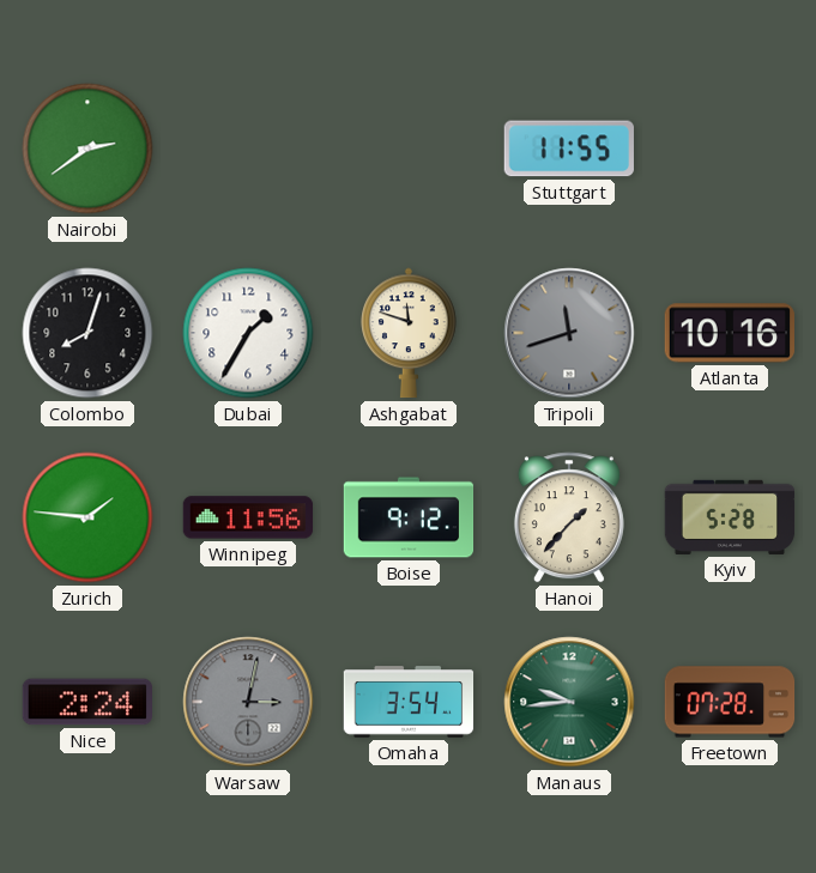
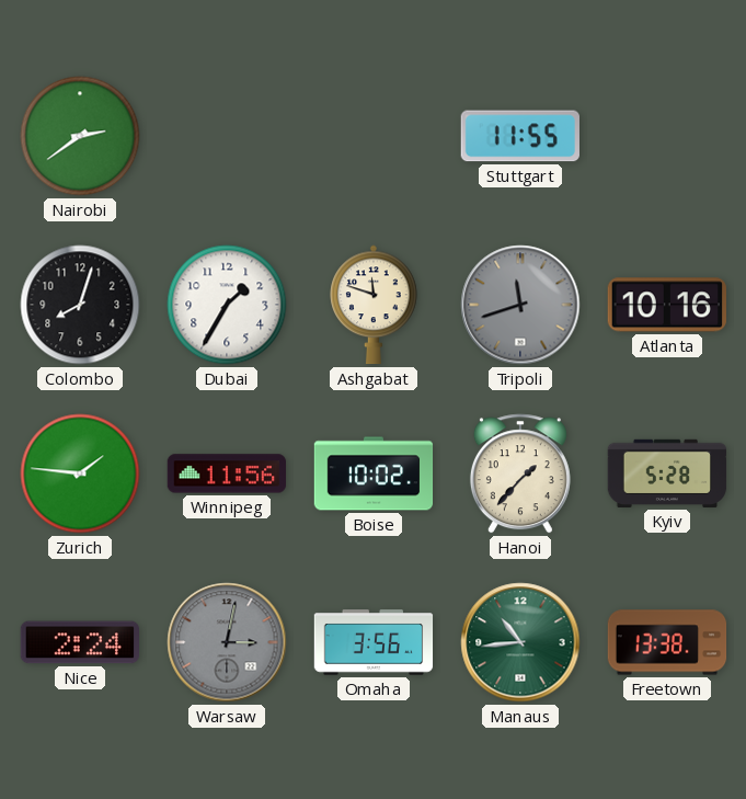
Boise: 9:12 -> 10:02 (374, 473)
Omaha: 3:54 -> 3:56 (374, 642)
Manaus: 9:44 -> 10:44 (520, 642)
Freetown: 07:28 -> 13:38 (667, 642)
